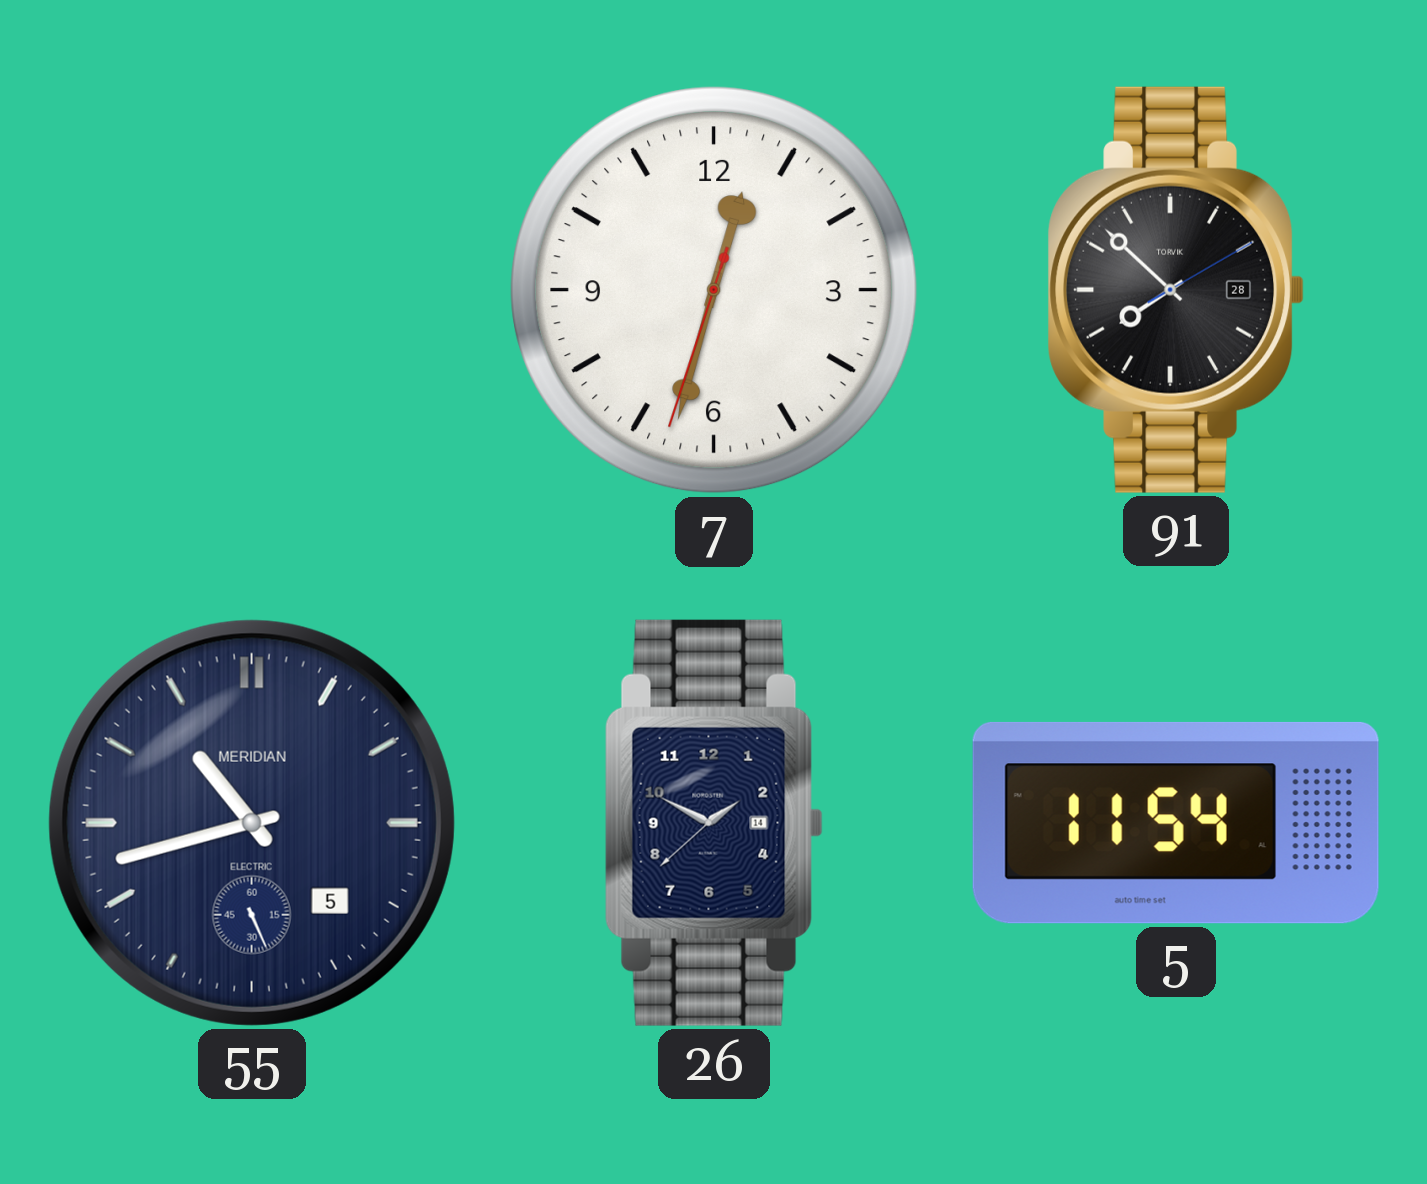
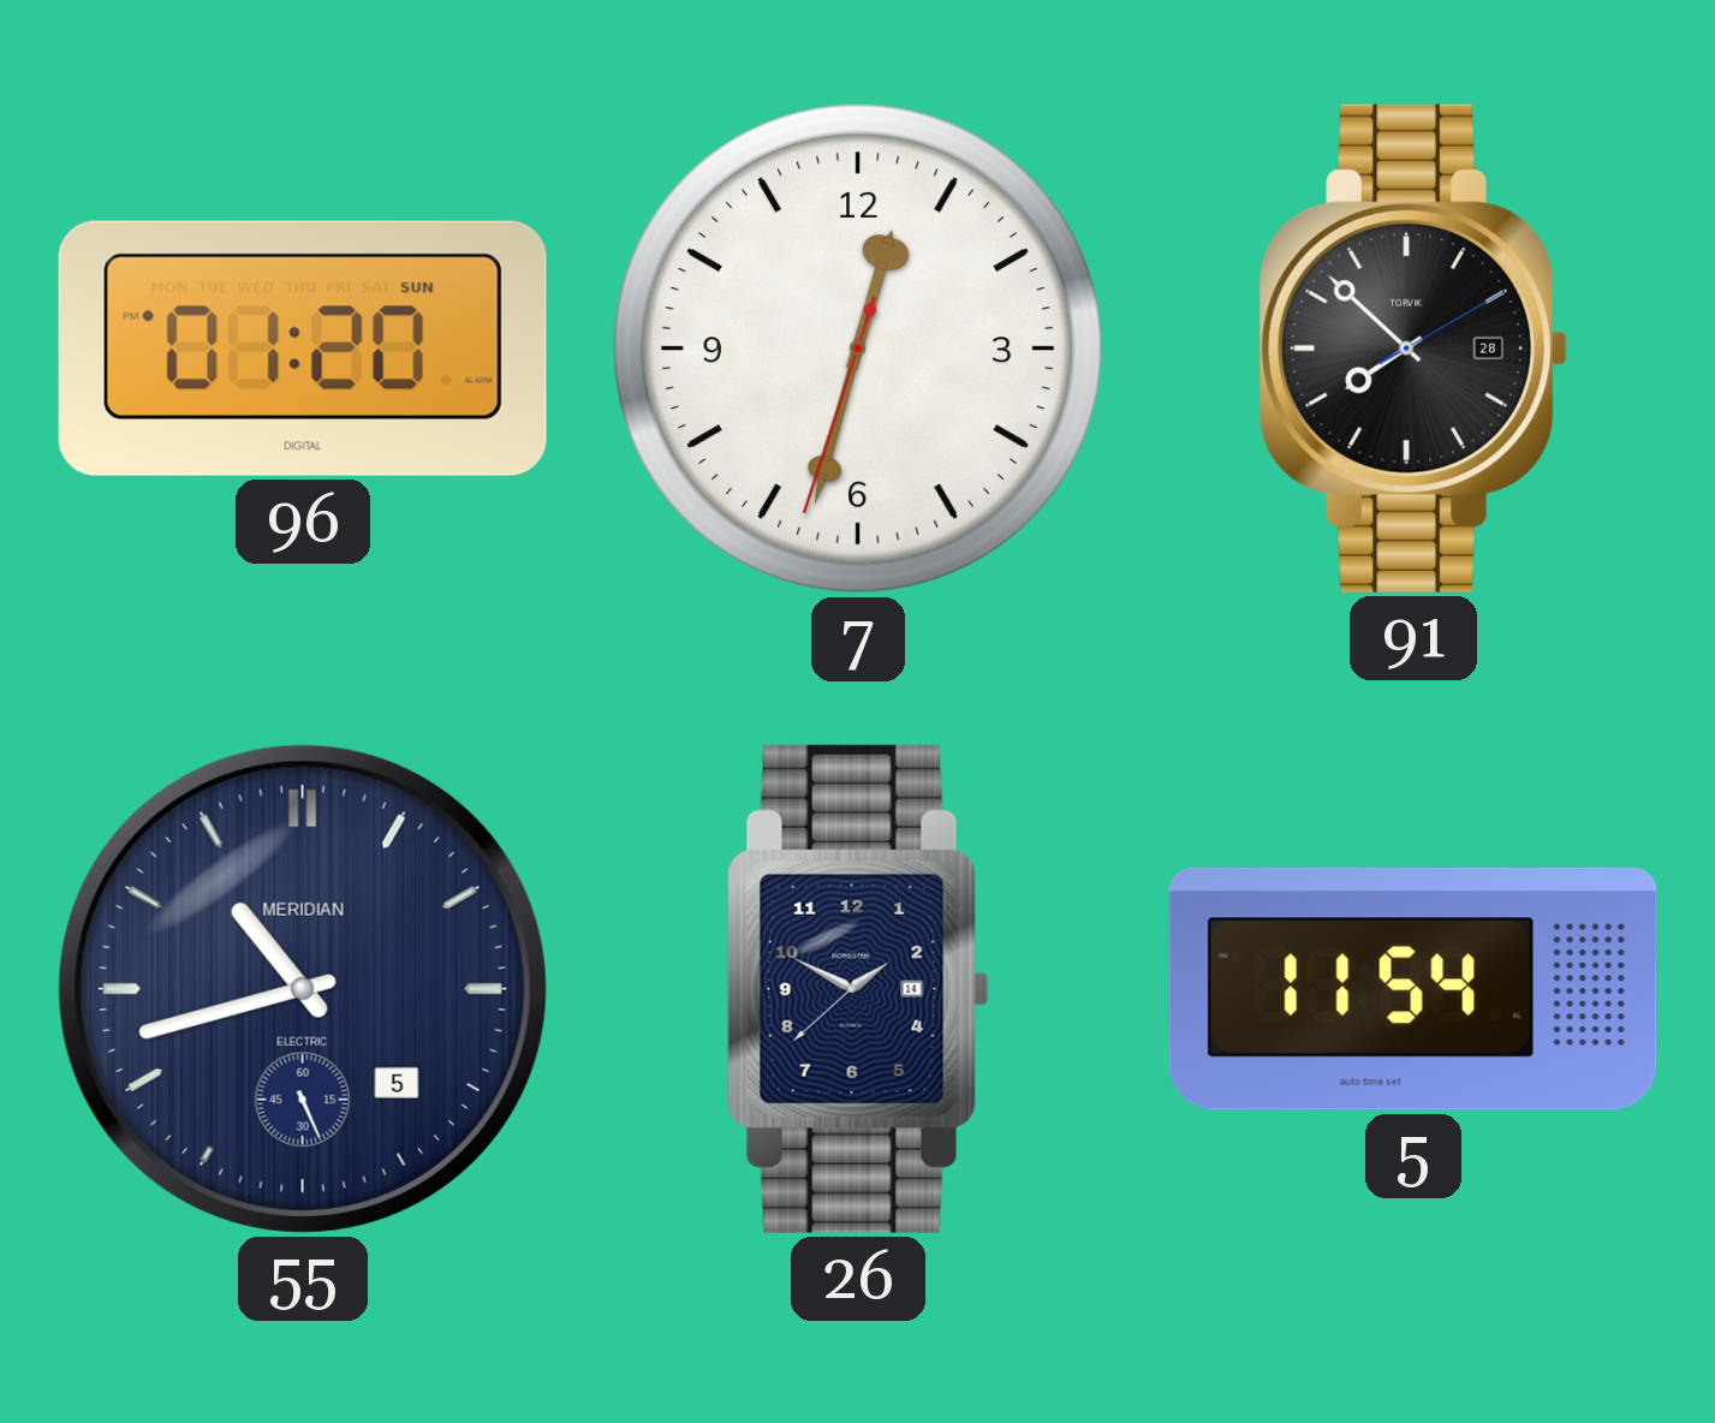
96: none -> 01:20 (303, 349)
